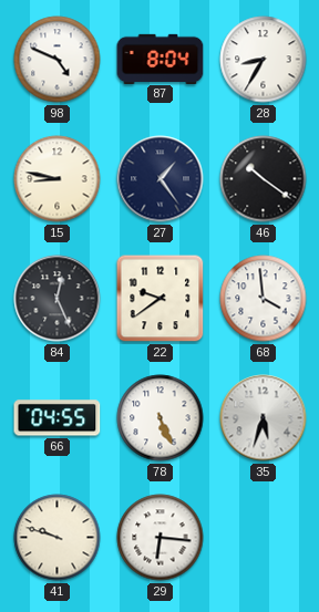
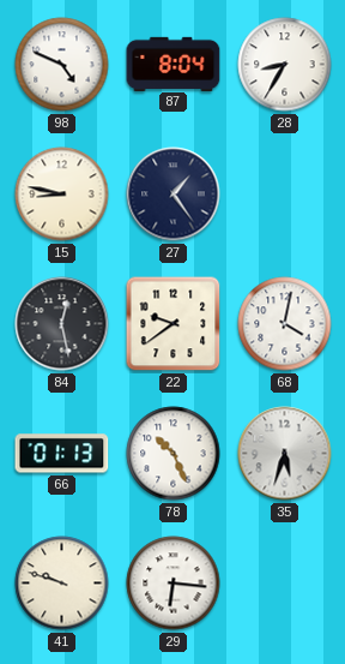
46: 10:21 -> none (264, 179)
84: 12:26 -> 12:28 (62, 324)
68: 3:59 -> 4:02 (285, 324)
66: 04:55 -> 01:13 (62, 454)
78: 5:26 -> 10:26 (174, 454)
